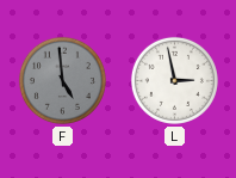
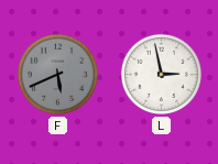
F: 4:59 -> 5:41 (57, 74)
